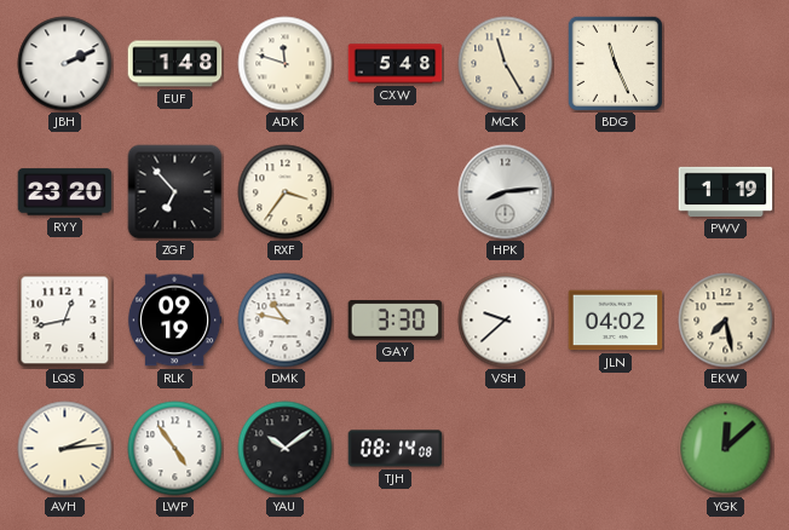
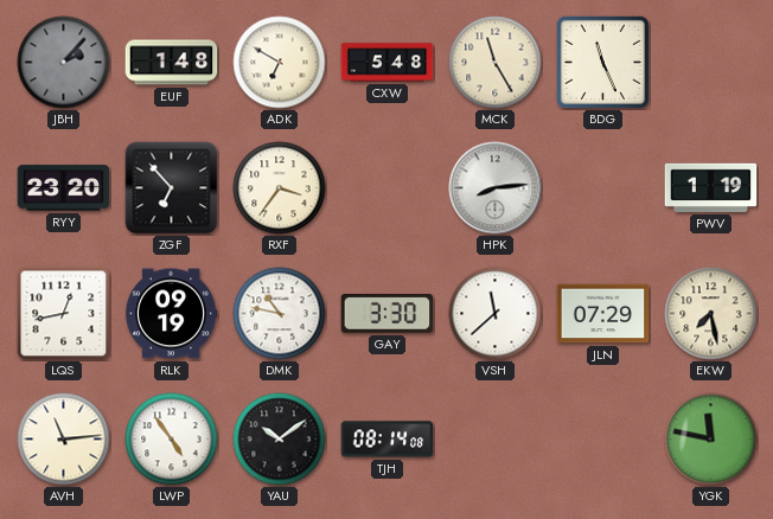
JBH: 2:11 -> 2:07 (64, 63)
JBH dial: white -> grey (64, 63)
ADK: 11:48 -> 6:50 (280, 63)
VSH: 9:38 -> 11:38 (496, 314)
JLN: 04:02 -> 07:29 (603, 314)
AVH: 2:14 -> 11:14 (64, 440)
YGK: 12:08 -> 11:47 (711, 440)
